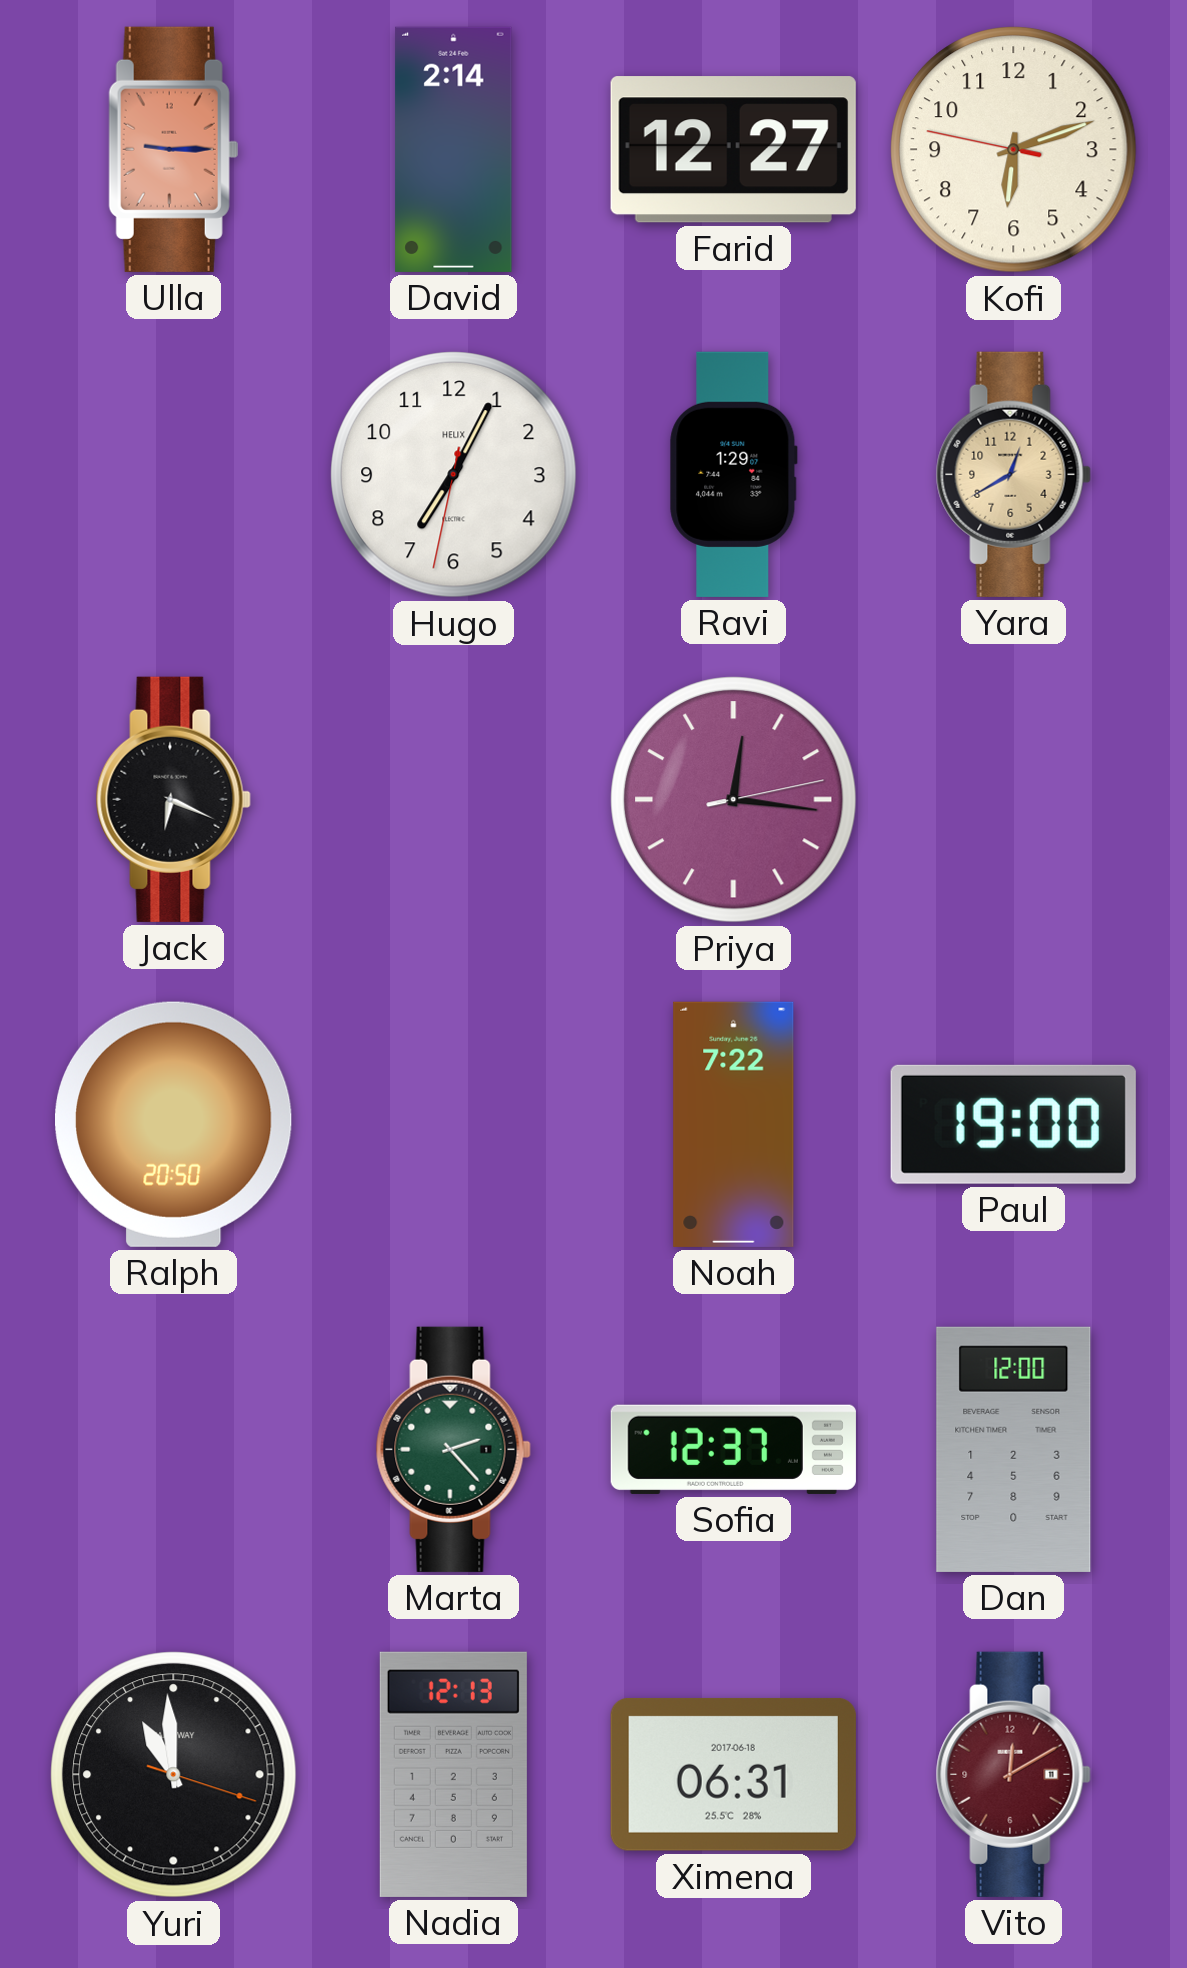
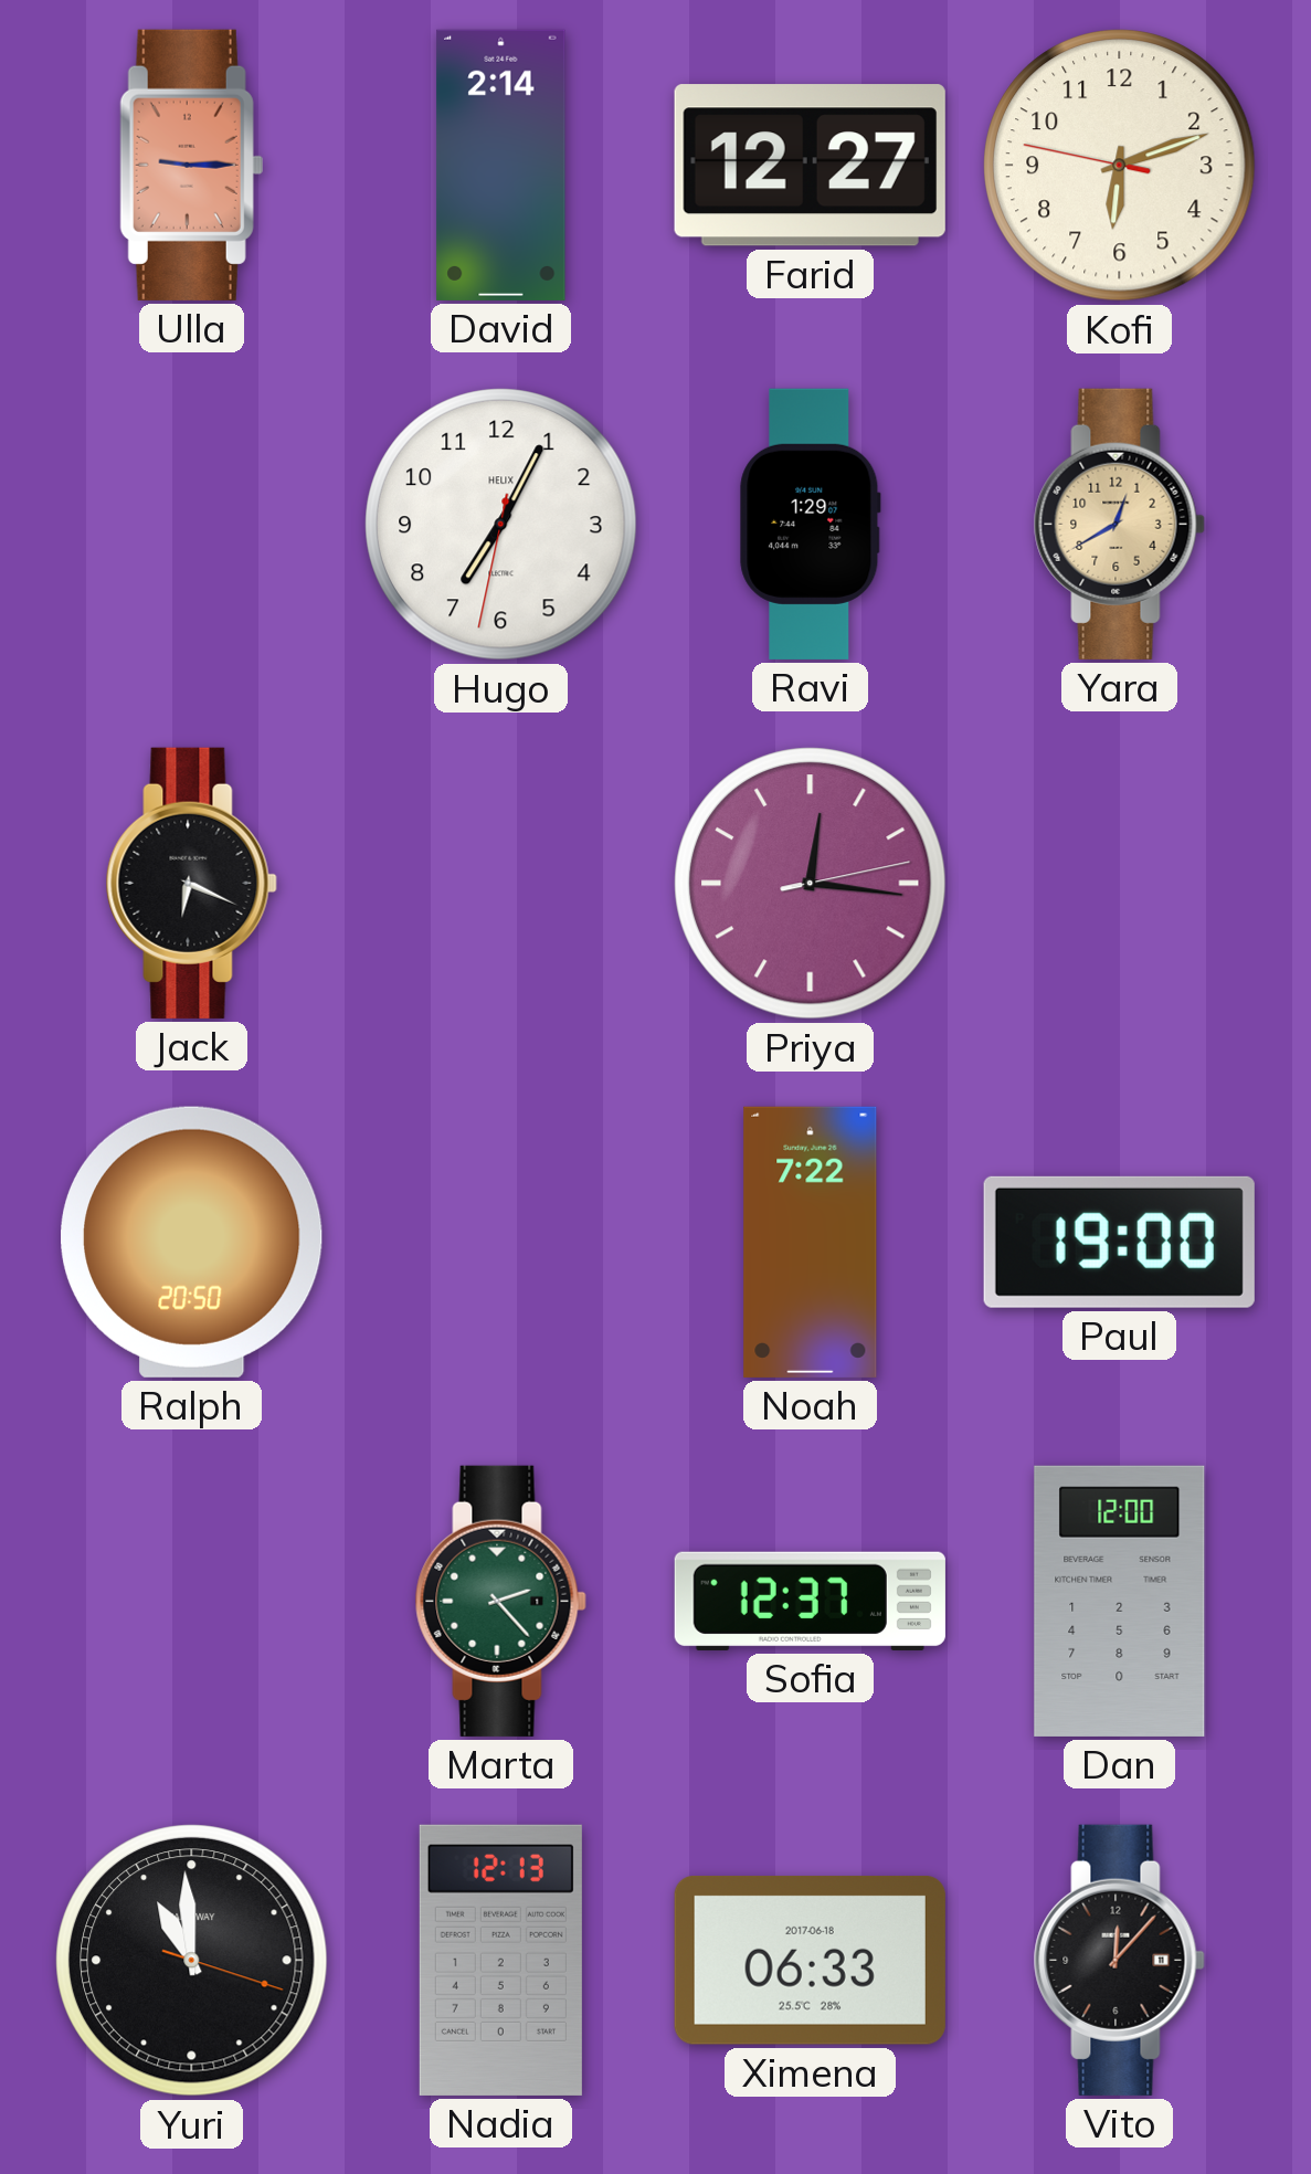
Ximena: 06:31 -> 06:33 (810, 1960)
Vito: 12:10 -> 12:07 (1119, 1960)
Vito dial: burgundy -> black (1119, 1960)
